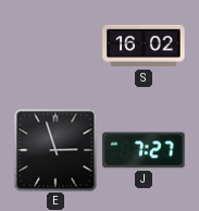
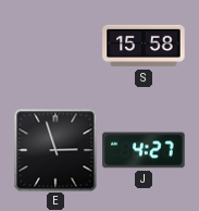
S: 16:02 -> 15:58 (144, 46)
J: 7:27 -> 4:27 (144, 150)
